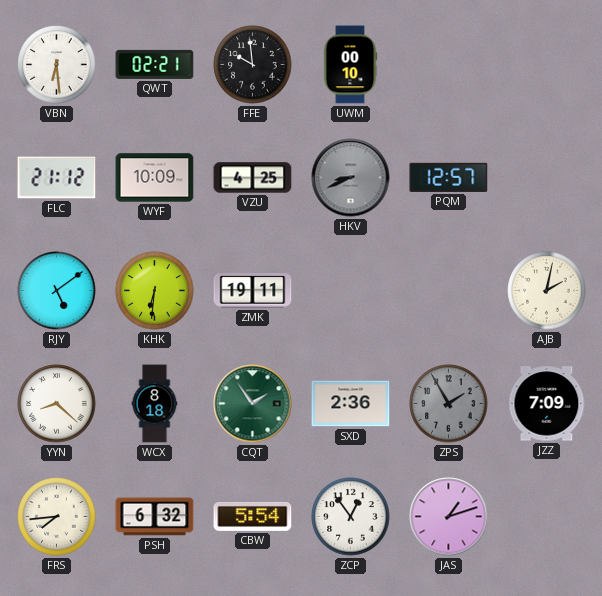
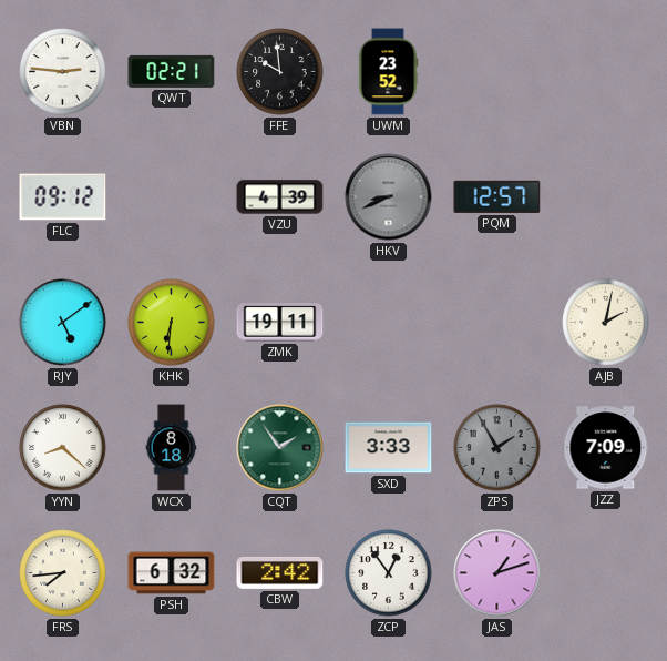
VBN: 6:29 -> 2:46 (63, 72)
UWM: 00:10 -> 23:52 (388, 72)
FLC: 21:12 -> 09:12 (63, 197)
WYF: 10:09 -> none (155, 178)
VZU: 4:25 -> 4:39 (280, 197)
SXD: 2:36 -> 3:33 (389, 448)
CBW: 5:54 -> 2:42 (280, 572)
